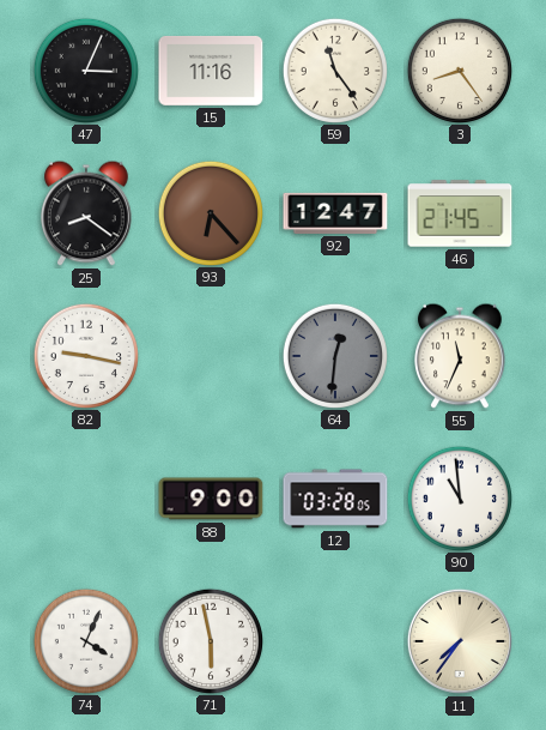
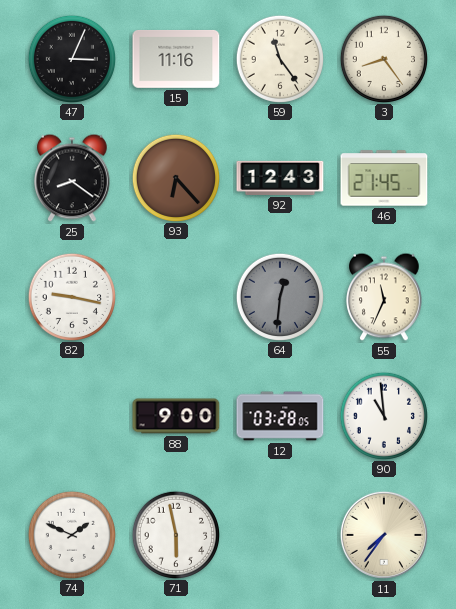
92: 12:47 -> 12:43 (280, 178)
74: 4:04 -> 1:49 (71, 534)
